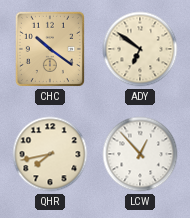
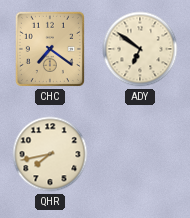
CHC: 10:21 -> 7:21 (50, 49)
LCW: 12:53 -> none (140, 154)
